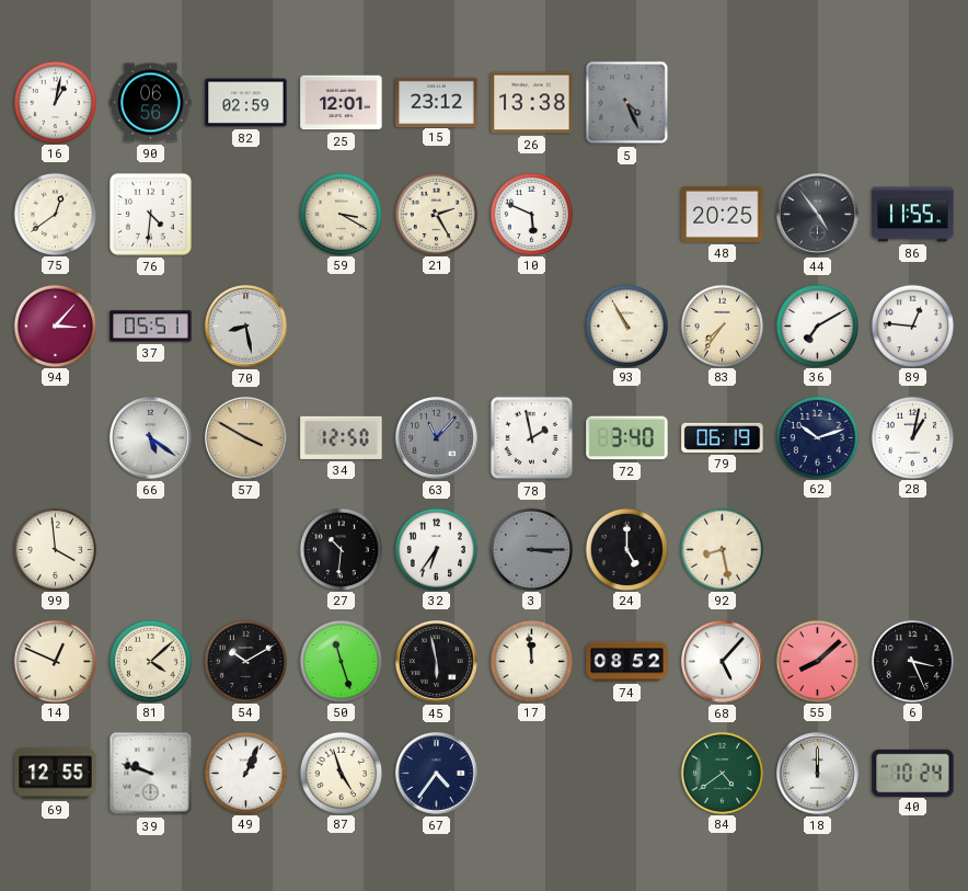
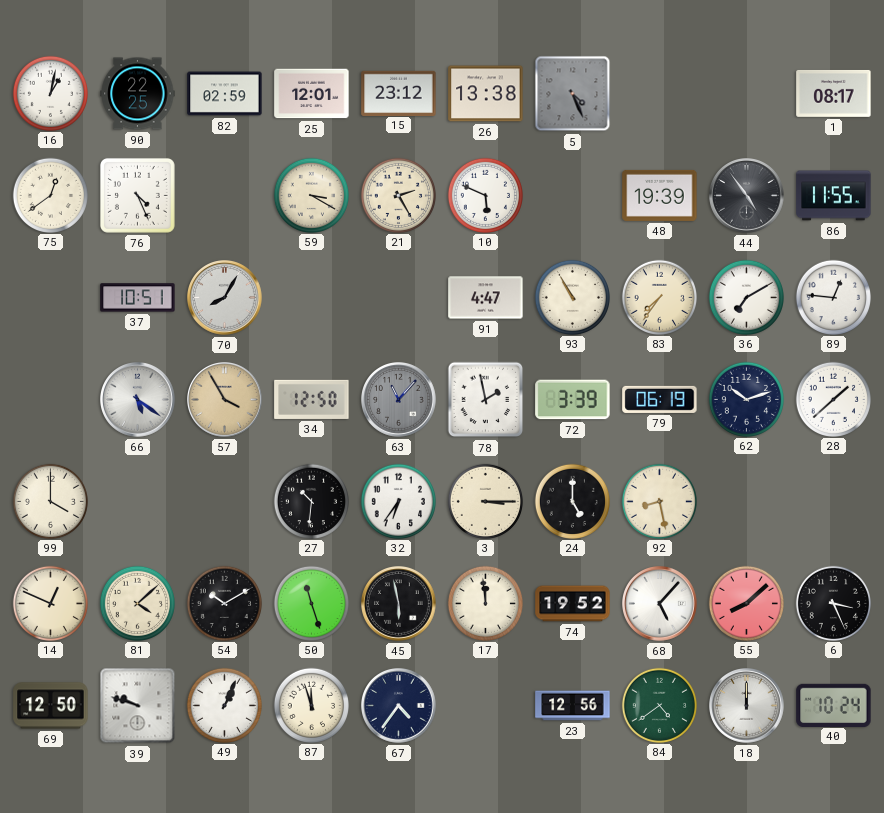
90: 06:56 -> 22:25 (138, 94)
1: none -> 08:17 (834, 93)
76: 4:31 -> 4:26 (137, 195)
48: 20:25 -> 19:39 (660, 195)
94: 3:07 -> none (55, 325)
37: 05:51 -> 10:51 (138, 298)
70: 8:28 -> 8:05 (225, 298)
91: none -> 4:47 (486, 298)
57: 3:50 -> 3:55 (225, 400)
72: 3:40 -> 3:39 (573, 400)
28: 1:02 -> 1:38 (833, 399)
99: 3:59 -> 4:00 (50, 501)
3 dial: grey -> cream (485, 501)
74: 08:52 -> 19:52 (573, 604)
69: 12:55 -> 12:50 (51, 706)
87: 4:57 -> 11:57 (311, 705)
23: none -> 12:56 (573, 706)
